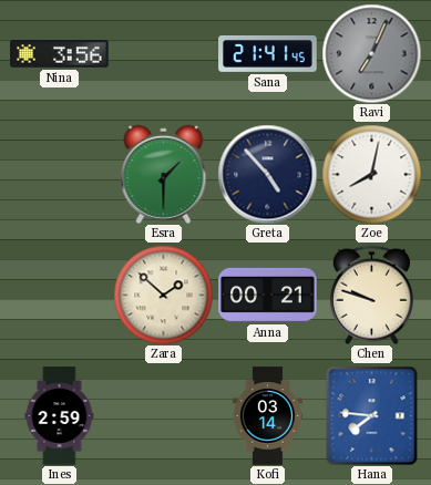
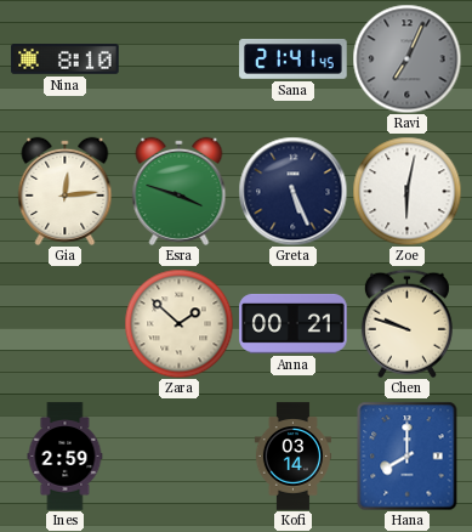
Nina: 3:56 -> 8:10 (66, 60)
Gia: none -> 12:14 (66, 191)
Esra: 1:30 -> 3:48 (180, 191)
Greta: 4:53 -> 5:26 (292, 191)
Zoe: 8:02 -> 6:02 (406, 191)
Hana: 7:46 -> 8:00 (408, 455)
